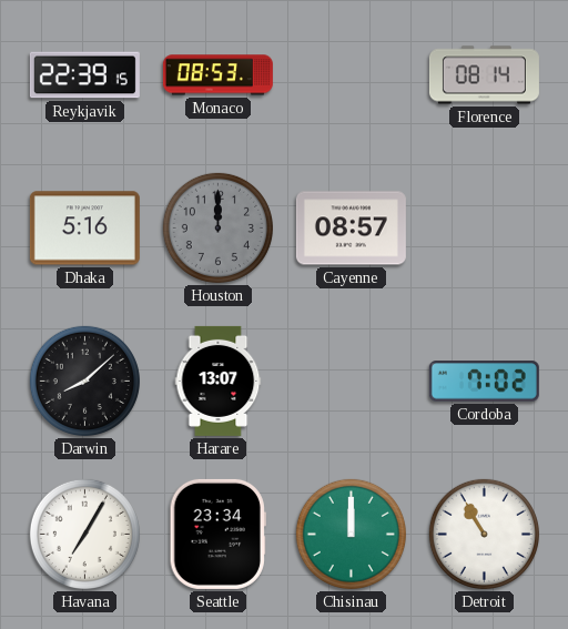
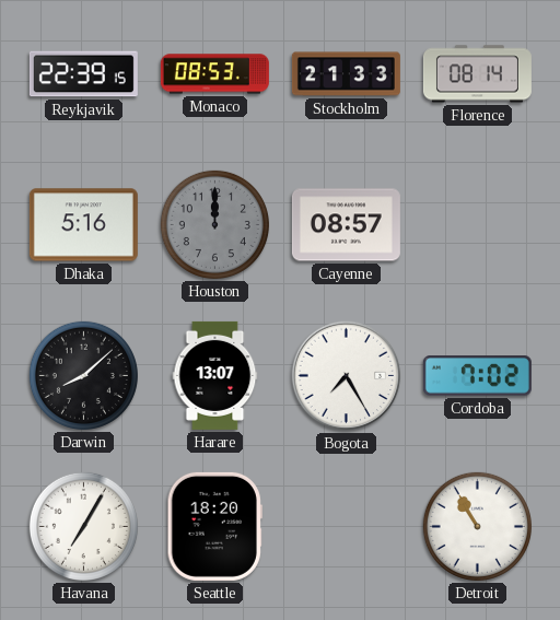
Stockholm: none -> 21:33 (346, 74)
Bogota: none -> 7:25 (347, 376)
Seattle: 23:34 -> 18:20 (214, 526)
Chisinau: 12:00 -> none (351, 534)
